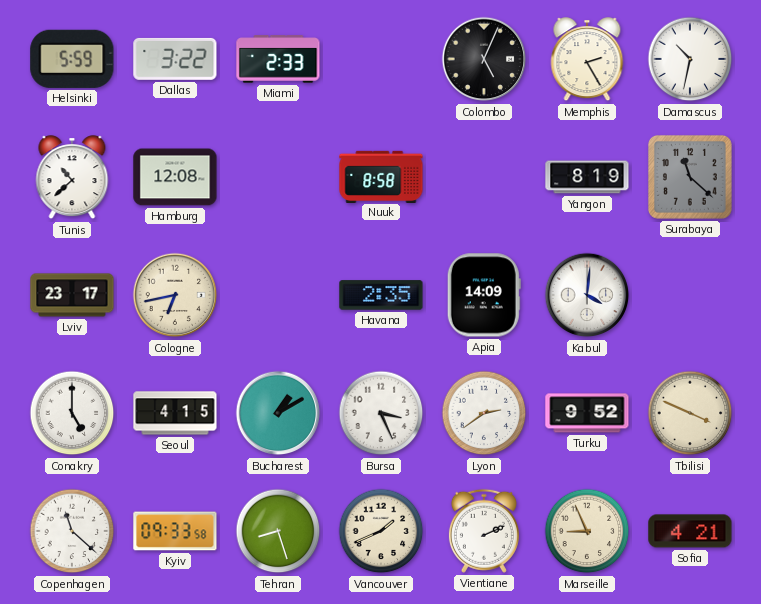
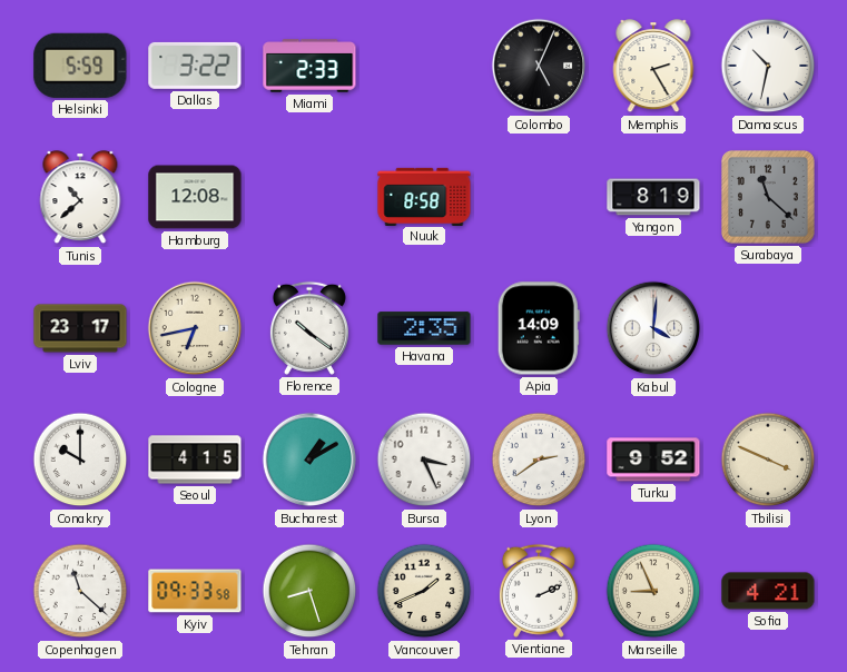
Florence: none -> 10:21 (309, 328)
Conakry: 5:00 -> 10:00 (80, 459)
